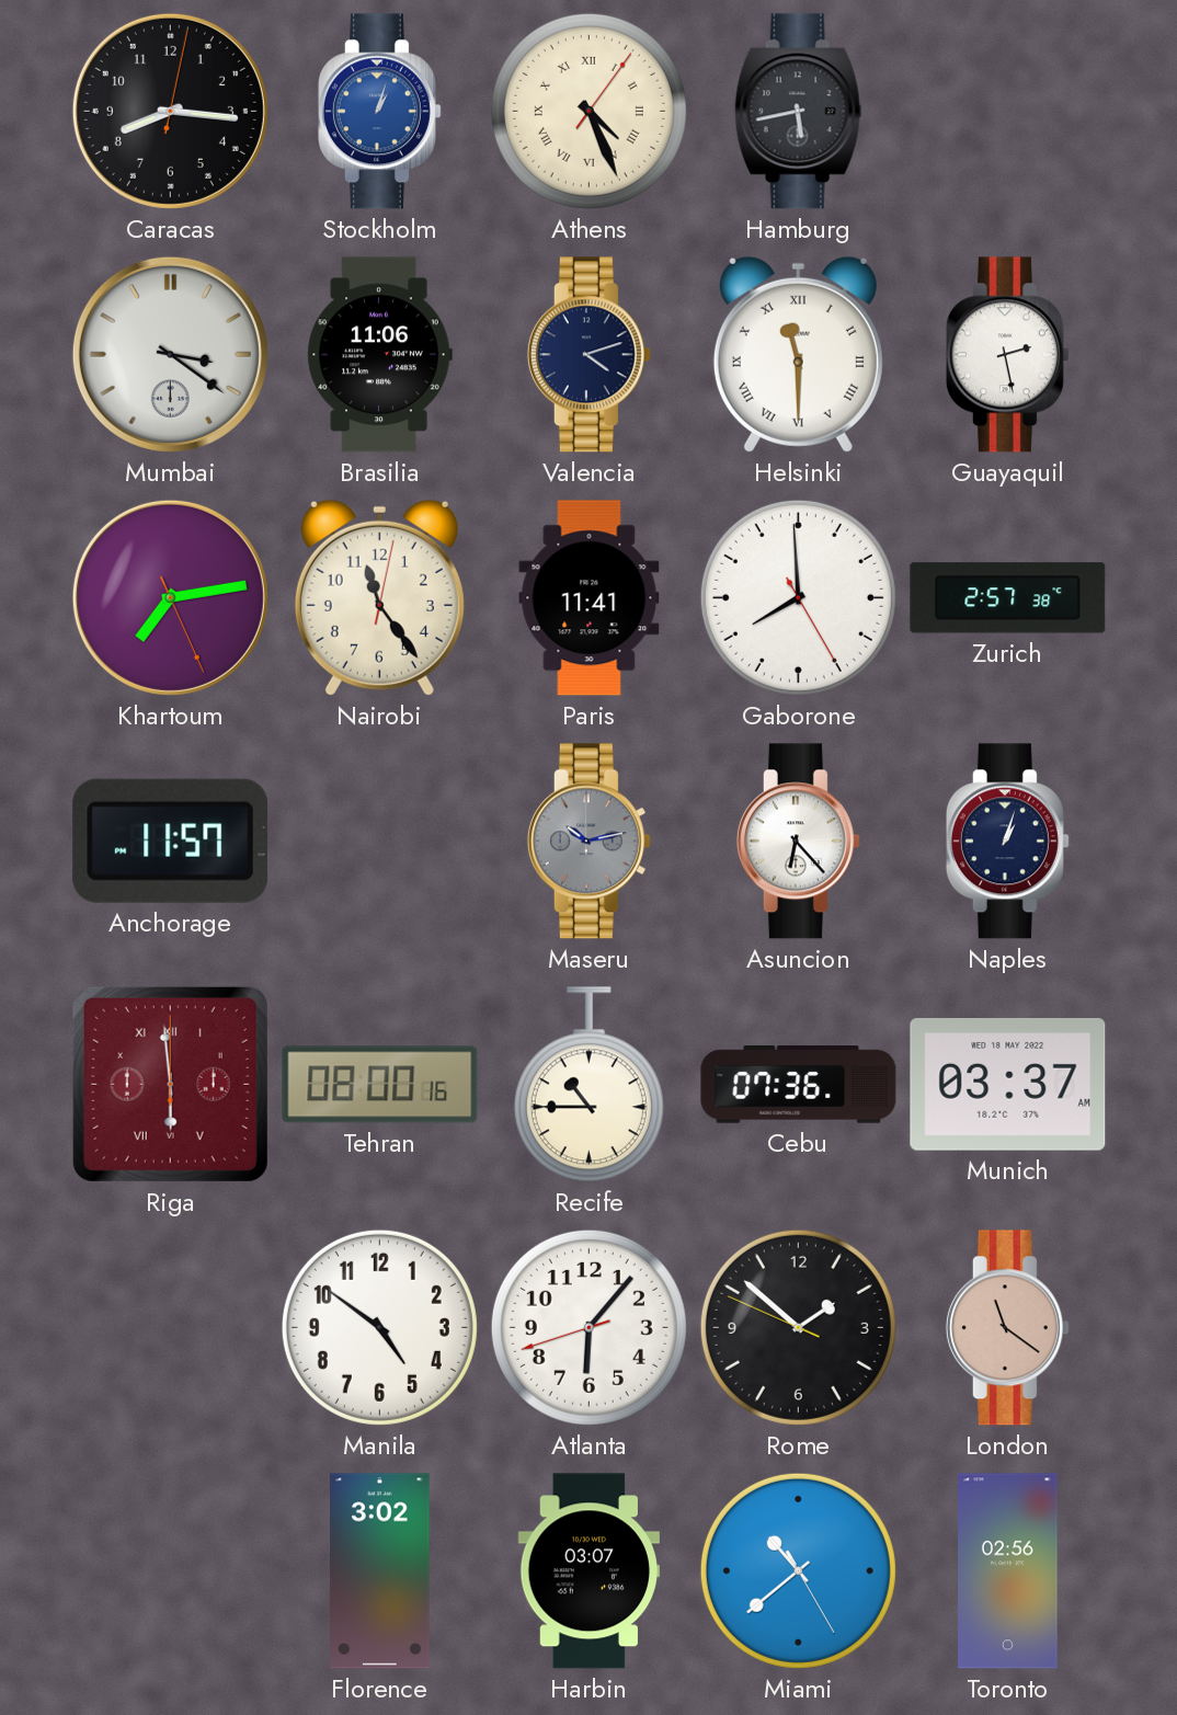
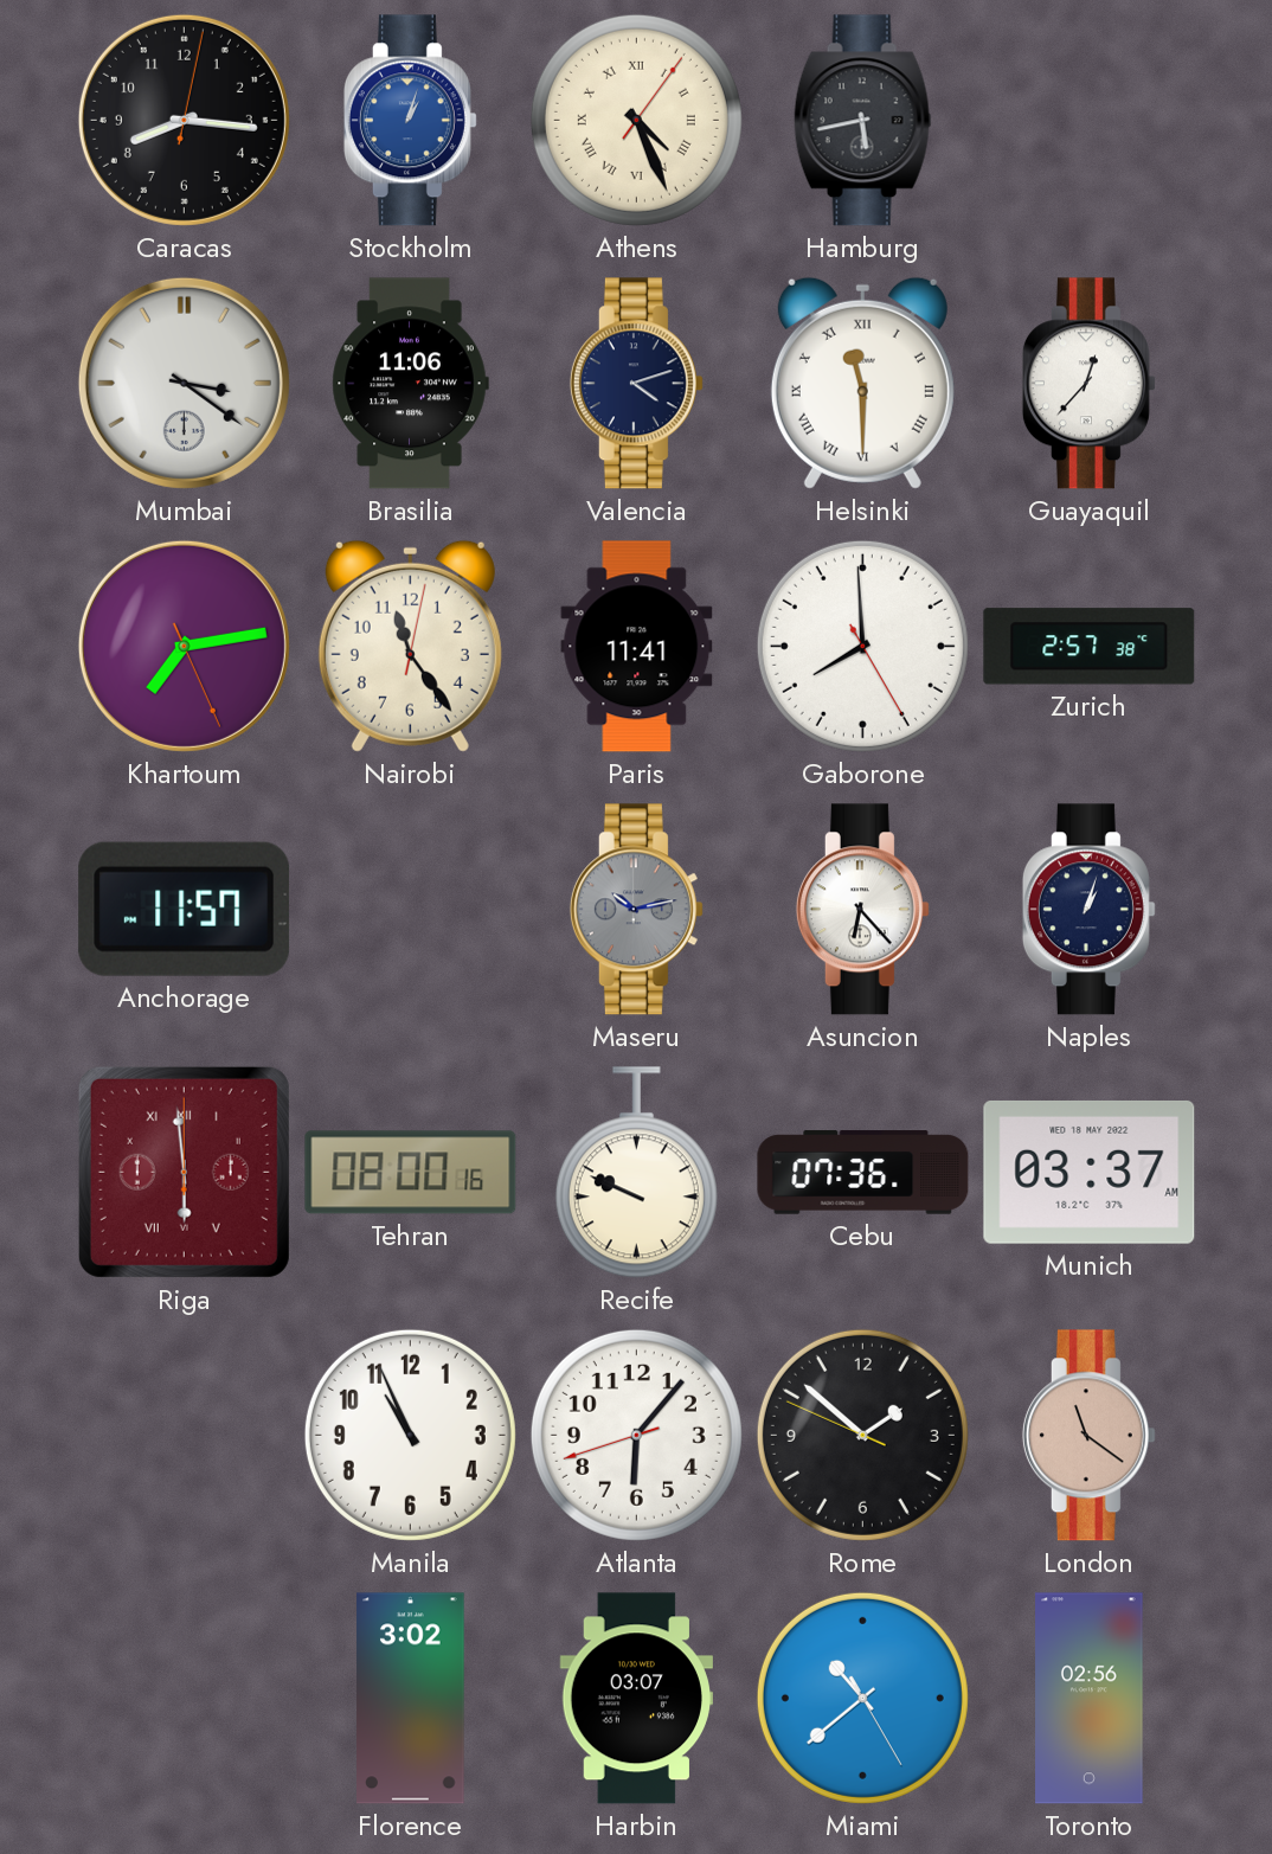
Guayaquil: 2:28 -> 12:37 (1088, 384)
Recife: 10:45 -> 9:49 (636, 1173)
Manila: 4:51 -> 10:56 (410, 1435)
